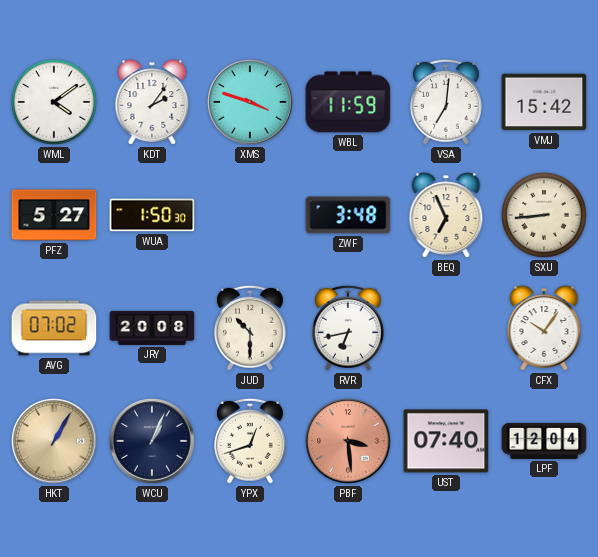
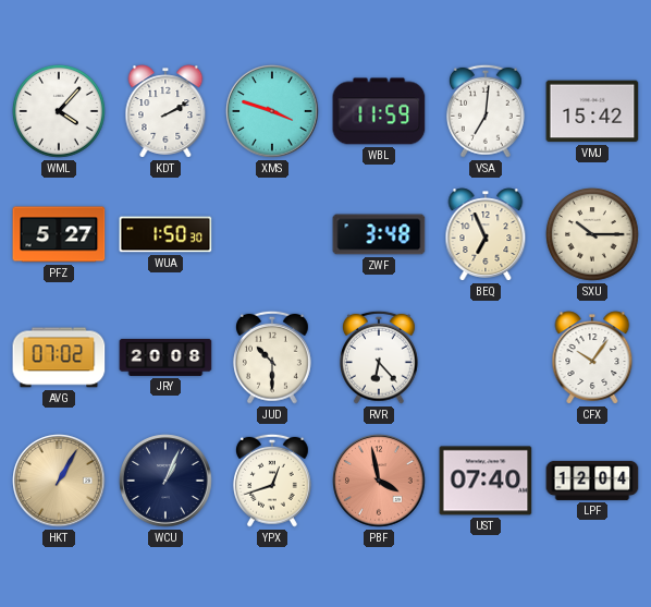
WML: 4:09 -> 4:07 (59, 111)
KDT: 2:06 -> 2:10 (165, 111)
SXU: 8:44 -> 10:15 (592, 234)
RVR: 6:43 -> 6:23 (379, 357)
PBF: 3:29 -> 3:58 (379, 481)
